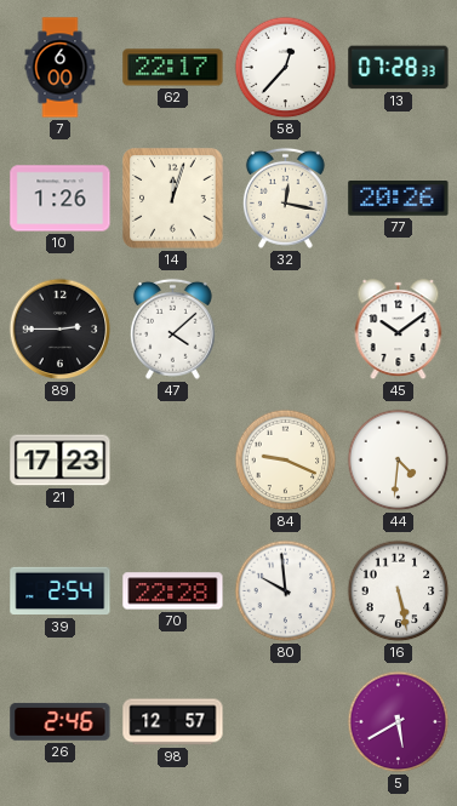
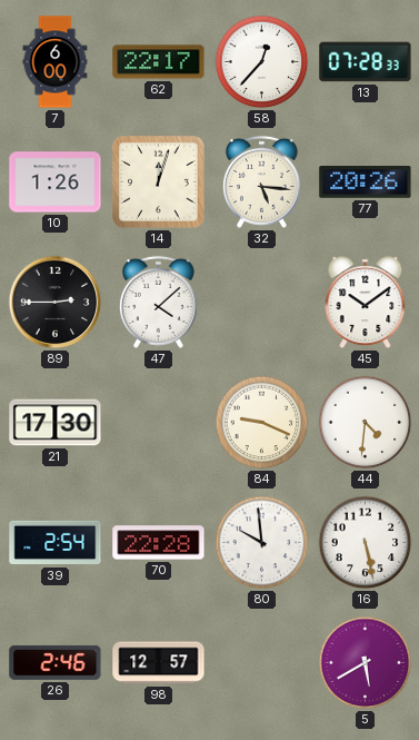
32: 12:17 -> 5:16 (261, 181)
21: 17:23 -> 17:30 (56, 423)
